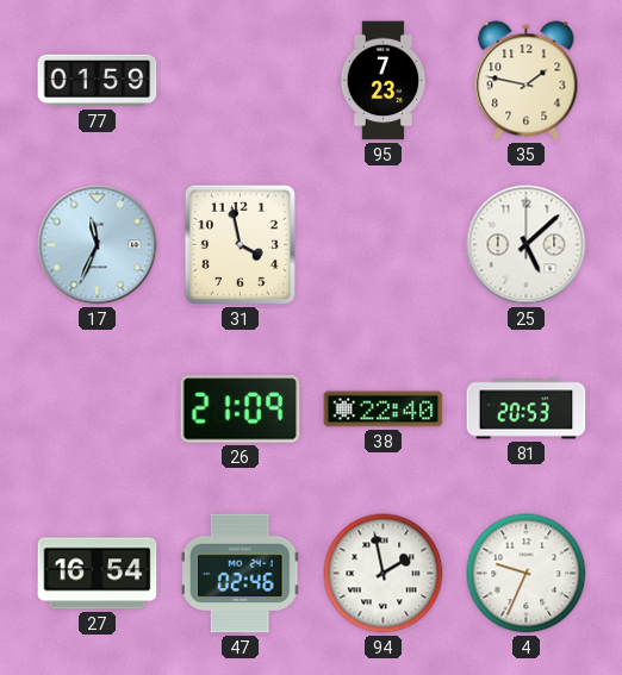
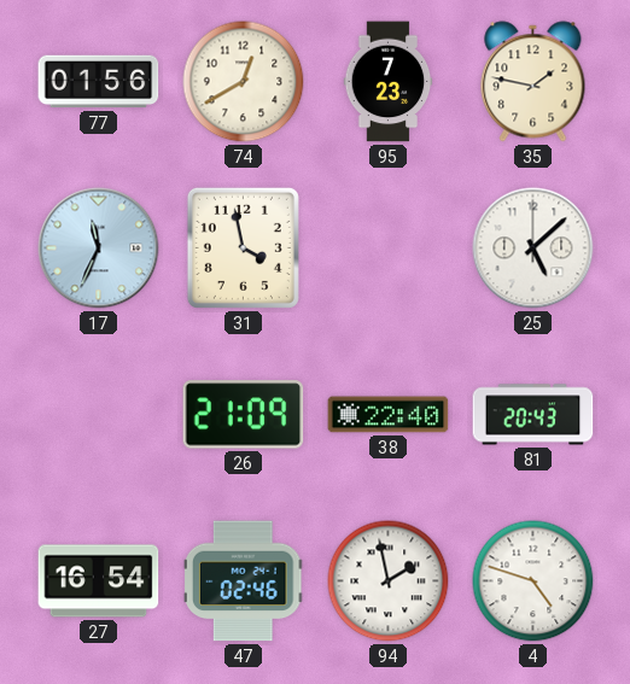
77: 01:59 -> 01:56 (99, 82)
74: none -> 12:40 (244, 82)
81: 20:53 -> 20:43 (533, 415)
4: 9:34 -> 4:48 (533, 581)
